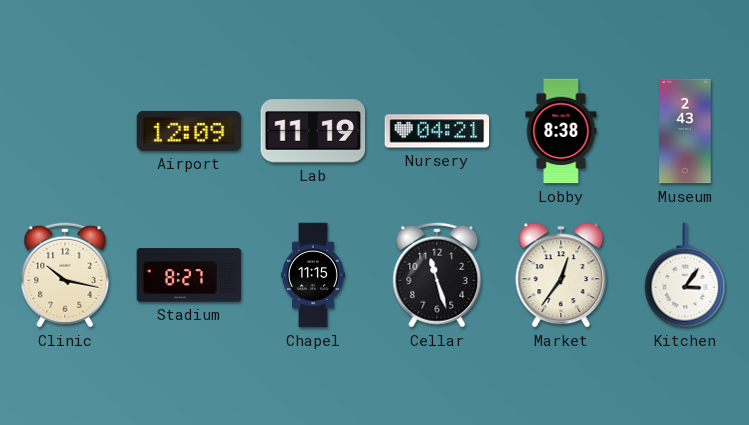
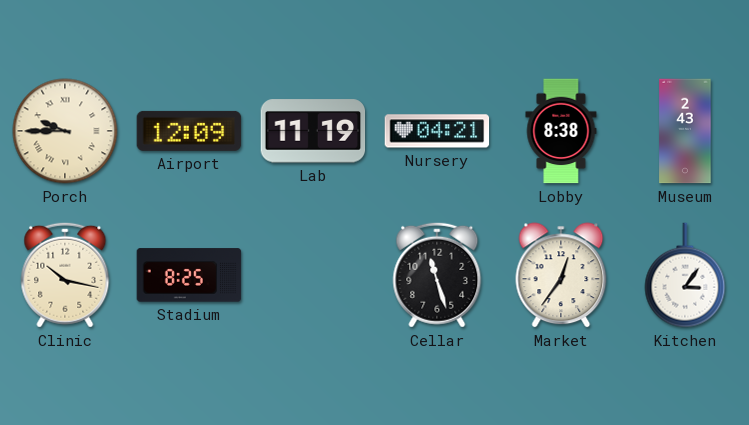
Porch: none -> 9:45 (65, 131)
Stadium: 8:27 -> 8:25 (189, 275)
Chapel: 11:15 -> none (313, 275)
